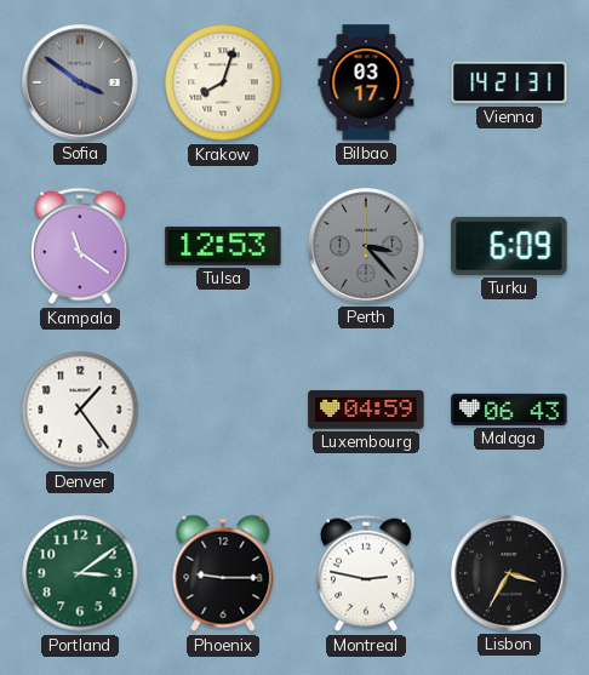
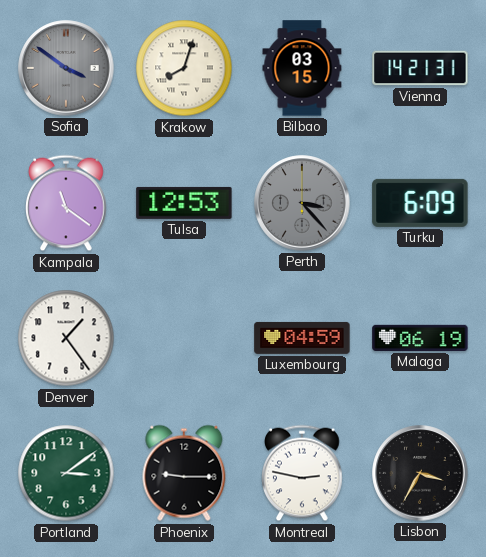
Bilbao: 03:17 -> 03:15 (302, 68)
Malaga: 06:43 -> 06:19 (420, 338)
